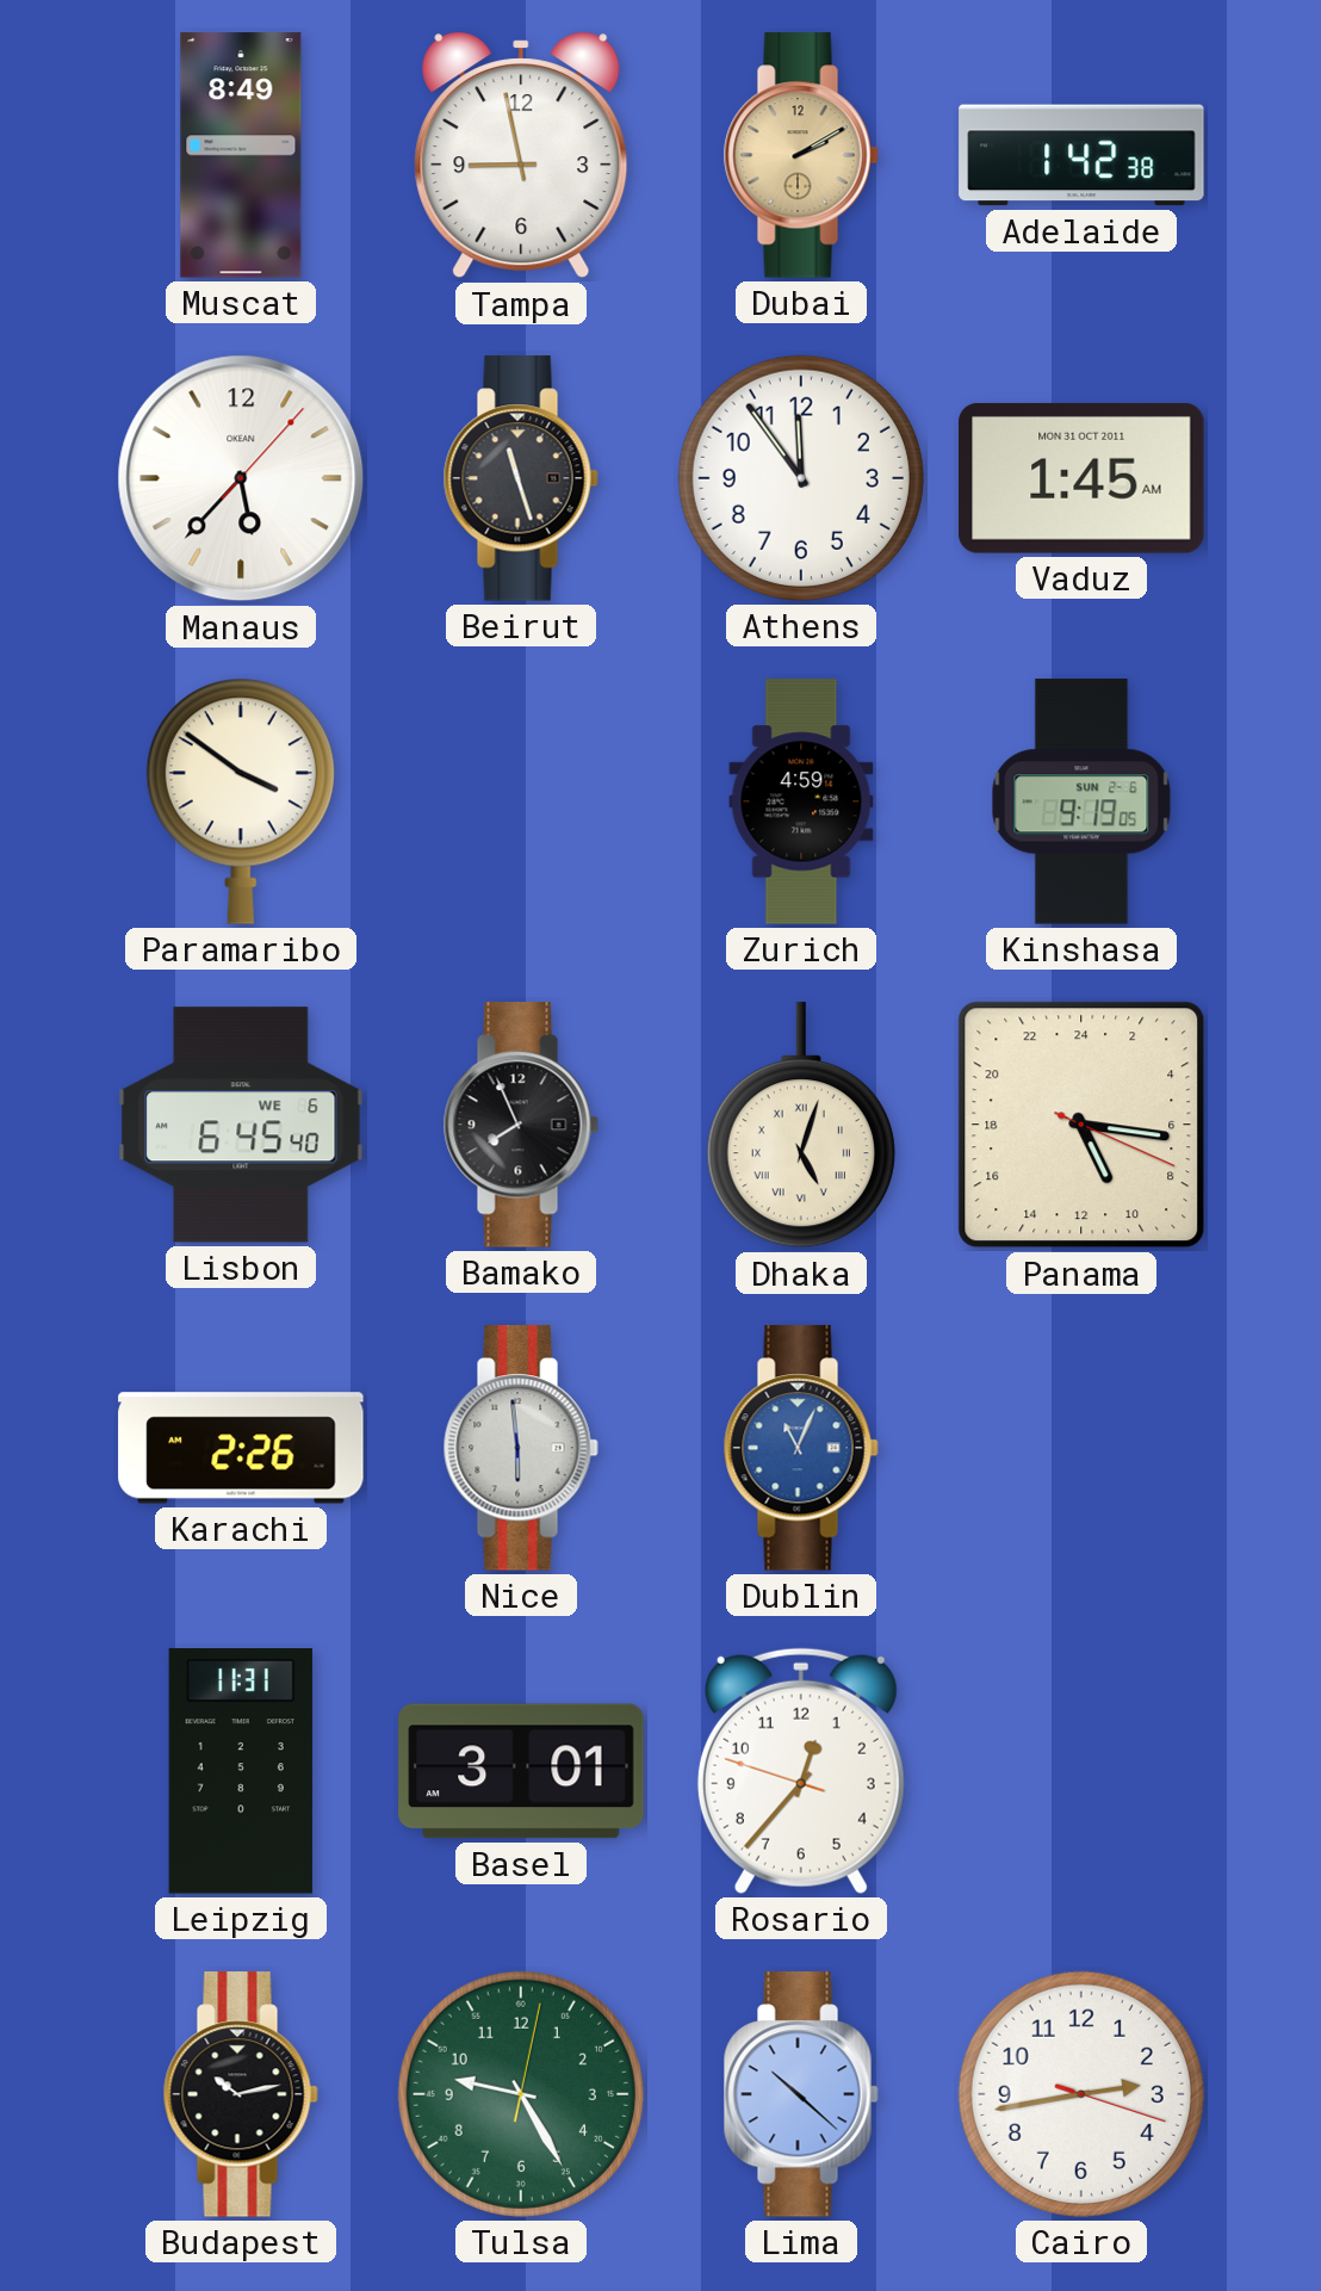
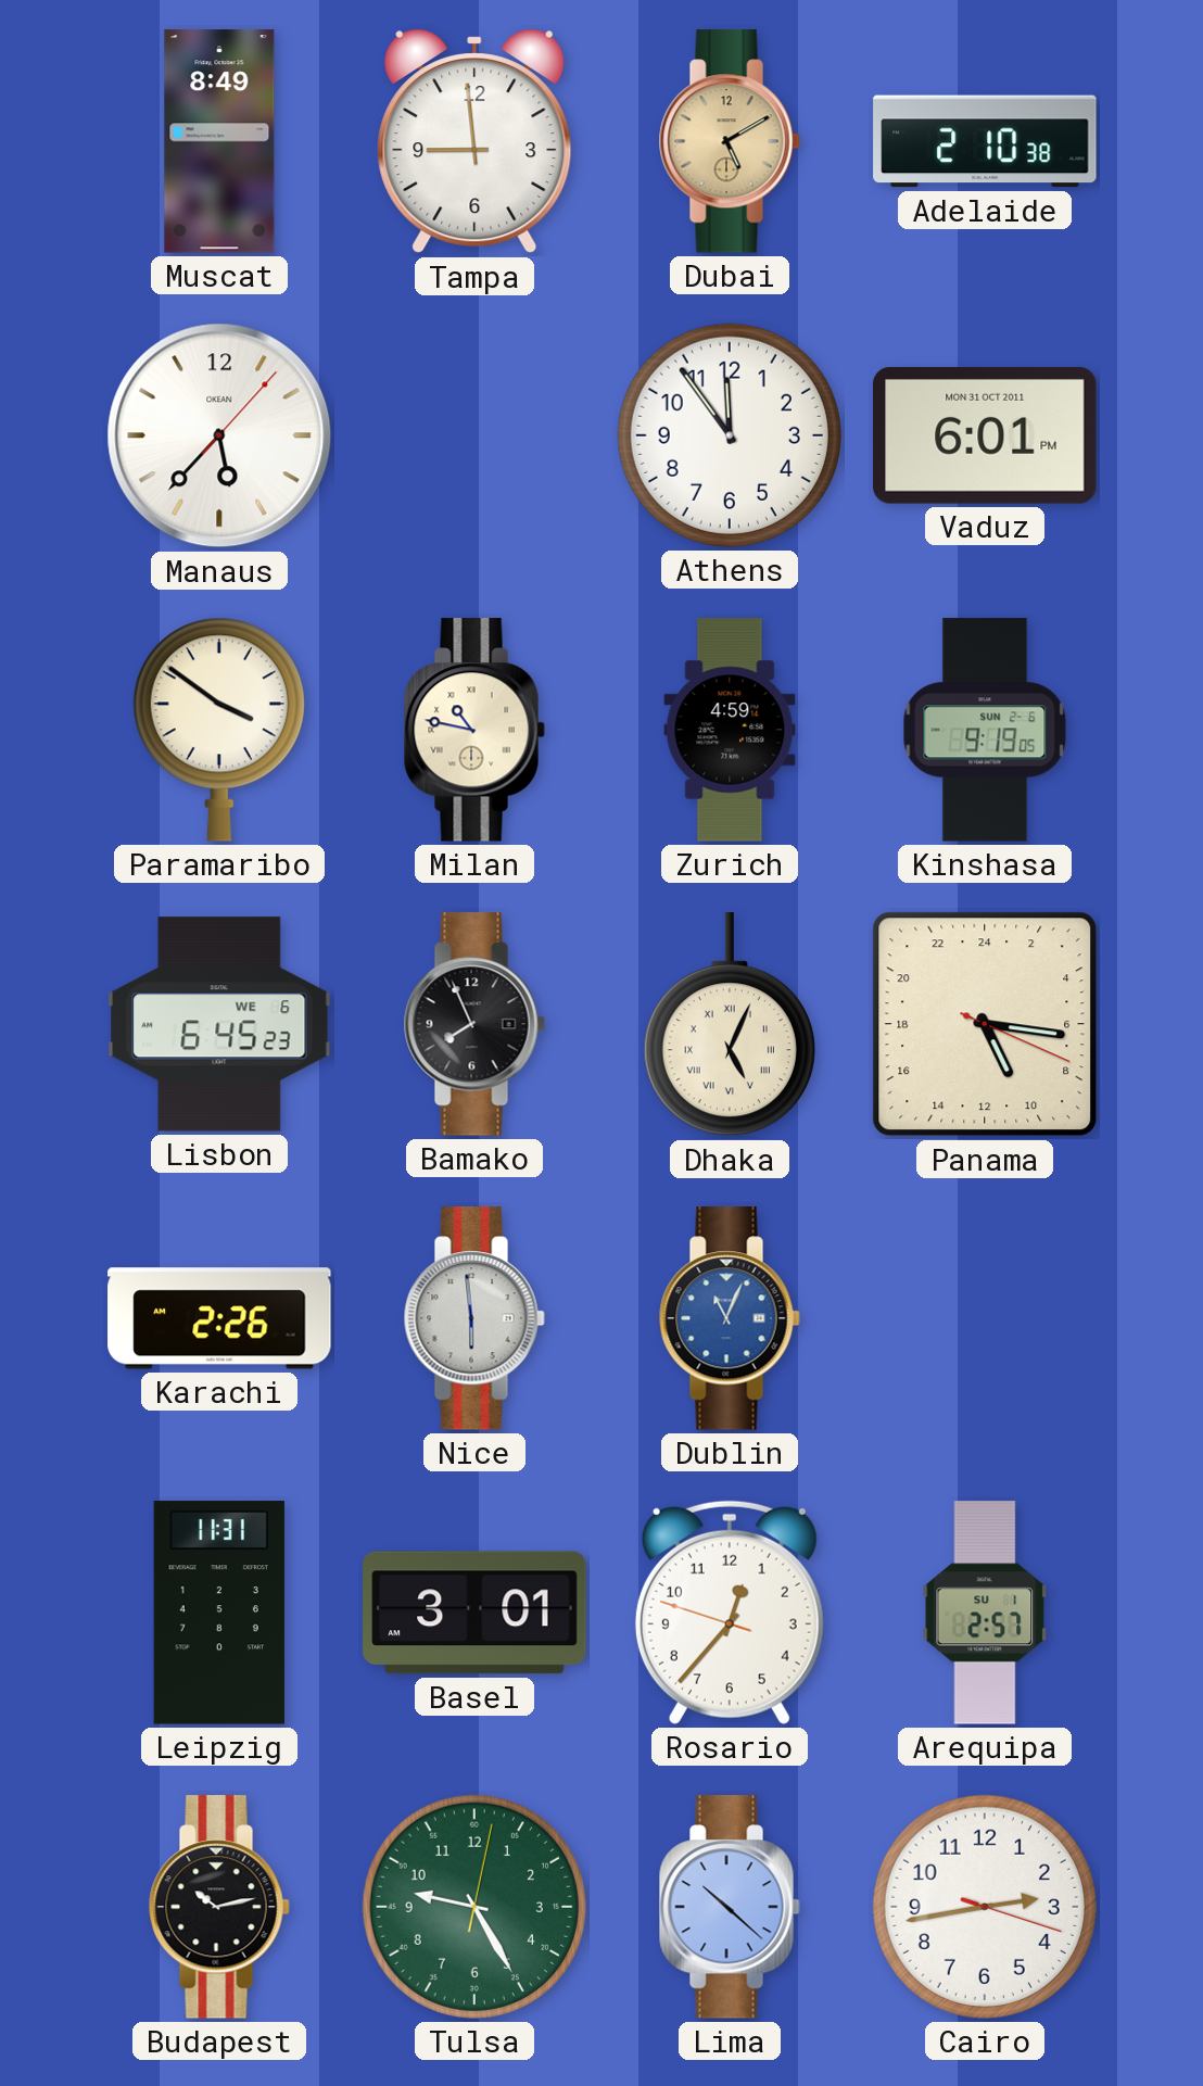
Tampa: 8:58 -> 8:59 (474, 141)
Dubai: 2:10 -> 5:10 (730, 141)
Adelaide: 1:42 -> 2:10 (985, 141)
Beirut: 11:27 -> none (521, 478)
Vaduz: 1:45 -> 6:01 (985, 435)
Milan: none -> 10:47 (474, 730)
Lisbon: 6:45:40 -> 6:45:23 (219, 1024)
Dhaka: 5:03 -> 5:04 (730, 1025)
Arequipa: none -> 2:57 (985, 1613)
